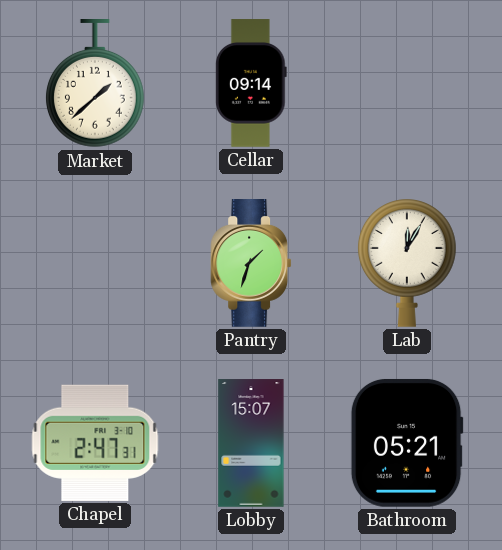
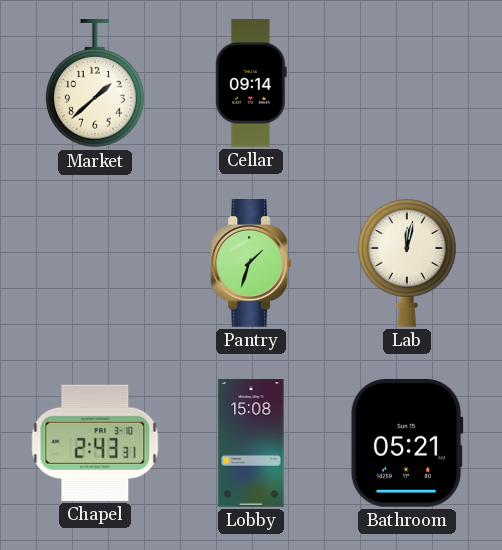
Lab: 12:05 -> 12:02 (408, 263)
Chapel: 2:47 -> 2:43 (95, 443)
Lobby: 15:07 -> 15:08 (251, 443)
